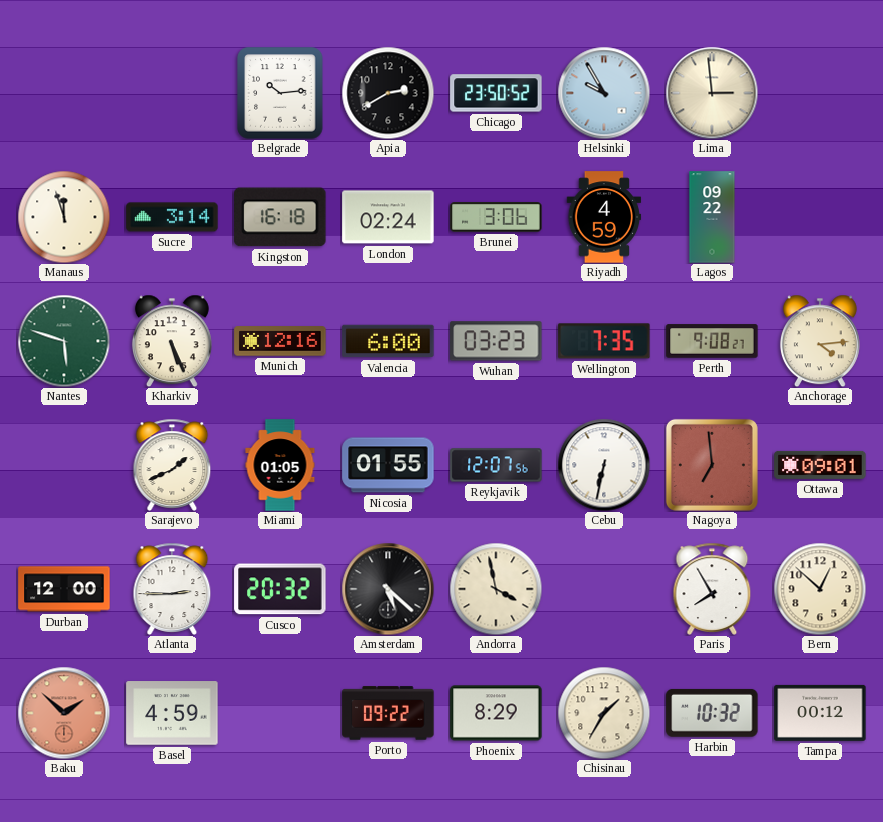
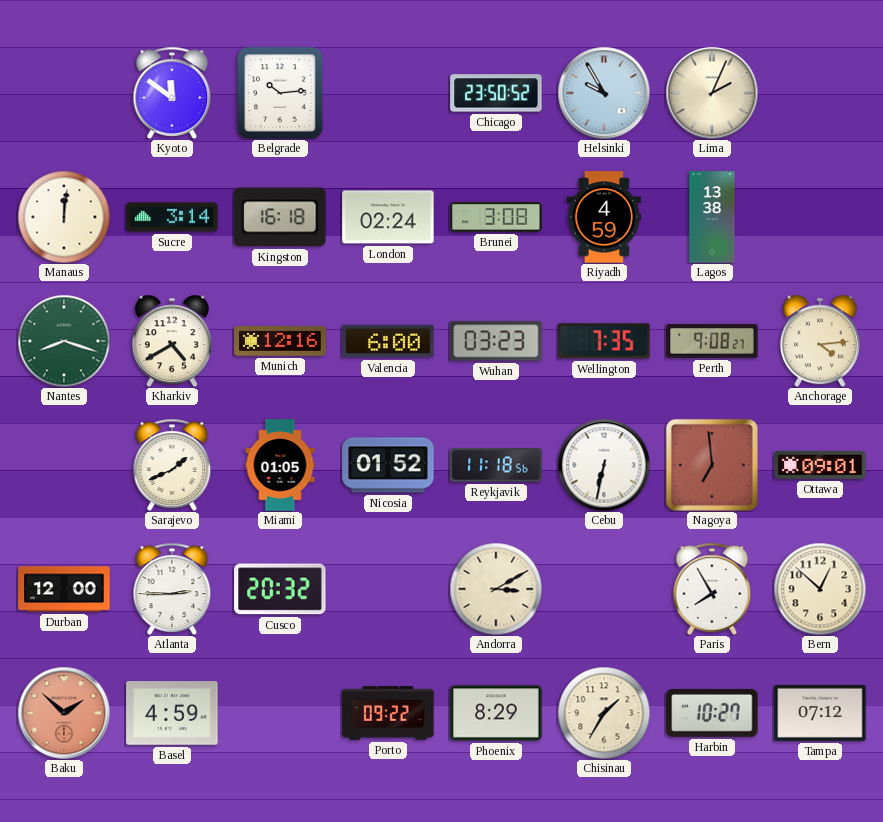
Kyoto: none -> 11:51 (172, 93)
Apia: 2:40 -> none (388, 93)
Lima: 2:59 -> 2:04 (712, 93)
Manaus: 11:57 -> 12:01 (64, 217)
Brunei: 3:06 -> 3:08 (496, 217)
Lagos: 09:22 -> 13:38 (712, 217)
Nantes: 5:48 -> 8:18 (64, 341)
Kharkiv: 5:26 -> 4:40 (172, 341)
Nicosia: 01:55 -> 01:52 (388, 465)
Reykjavik: 12:07 -> 11:18 (496, 465)
Amsterdam: 5:22 -> none (388, 589)
Andorra: 3:58 -> 3:10 (496, 589)
Harbin: 10:32 -> 10:27 (712, 713)
Tampa: 00:12 -> 07:12 (820, 713)
